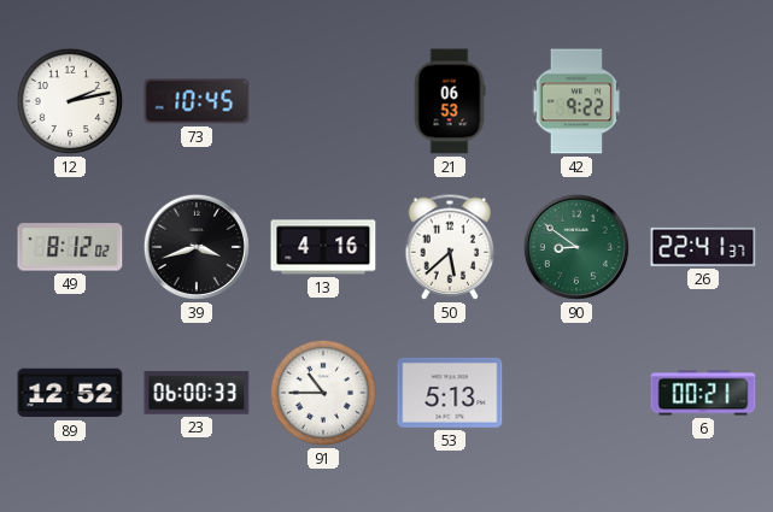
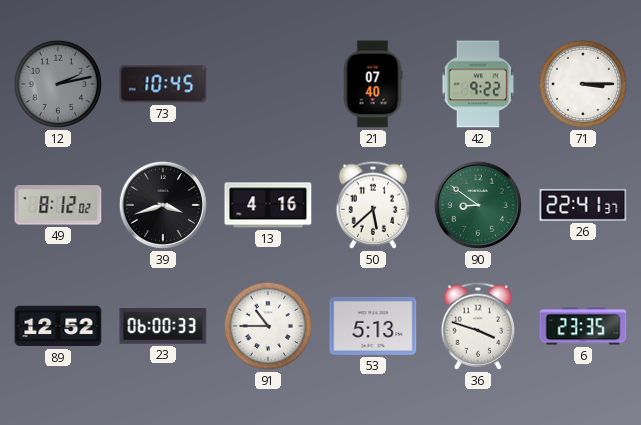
12 dial: white -> grey (58, 84)
21: 06:53 -> 07:40 (373, 84)
71: none -> 3:15 (583, 84)
36: none -> 3:48 (478, 326)
6: 00:21 -> 23:35 (583, 326)
